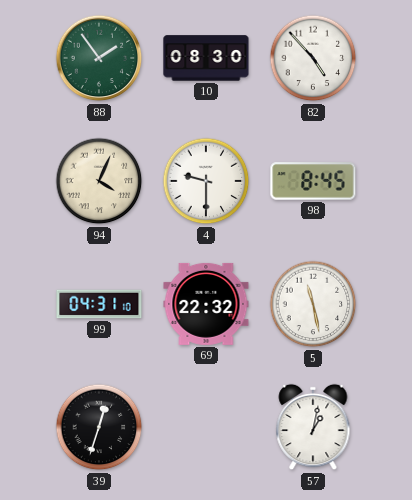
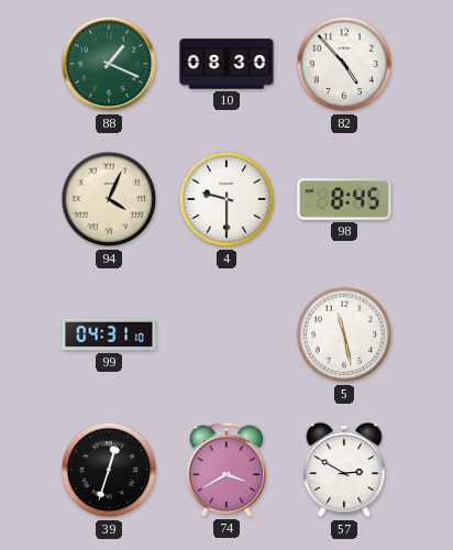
88: 1:54 -> 1:19 (109, 64)
69: 22:32 -> none (206, 304)
74: none -> 3:40 (226, 470)
57: 1:02 -> 2:50 (344, 470)
